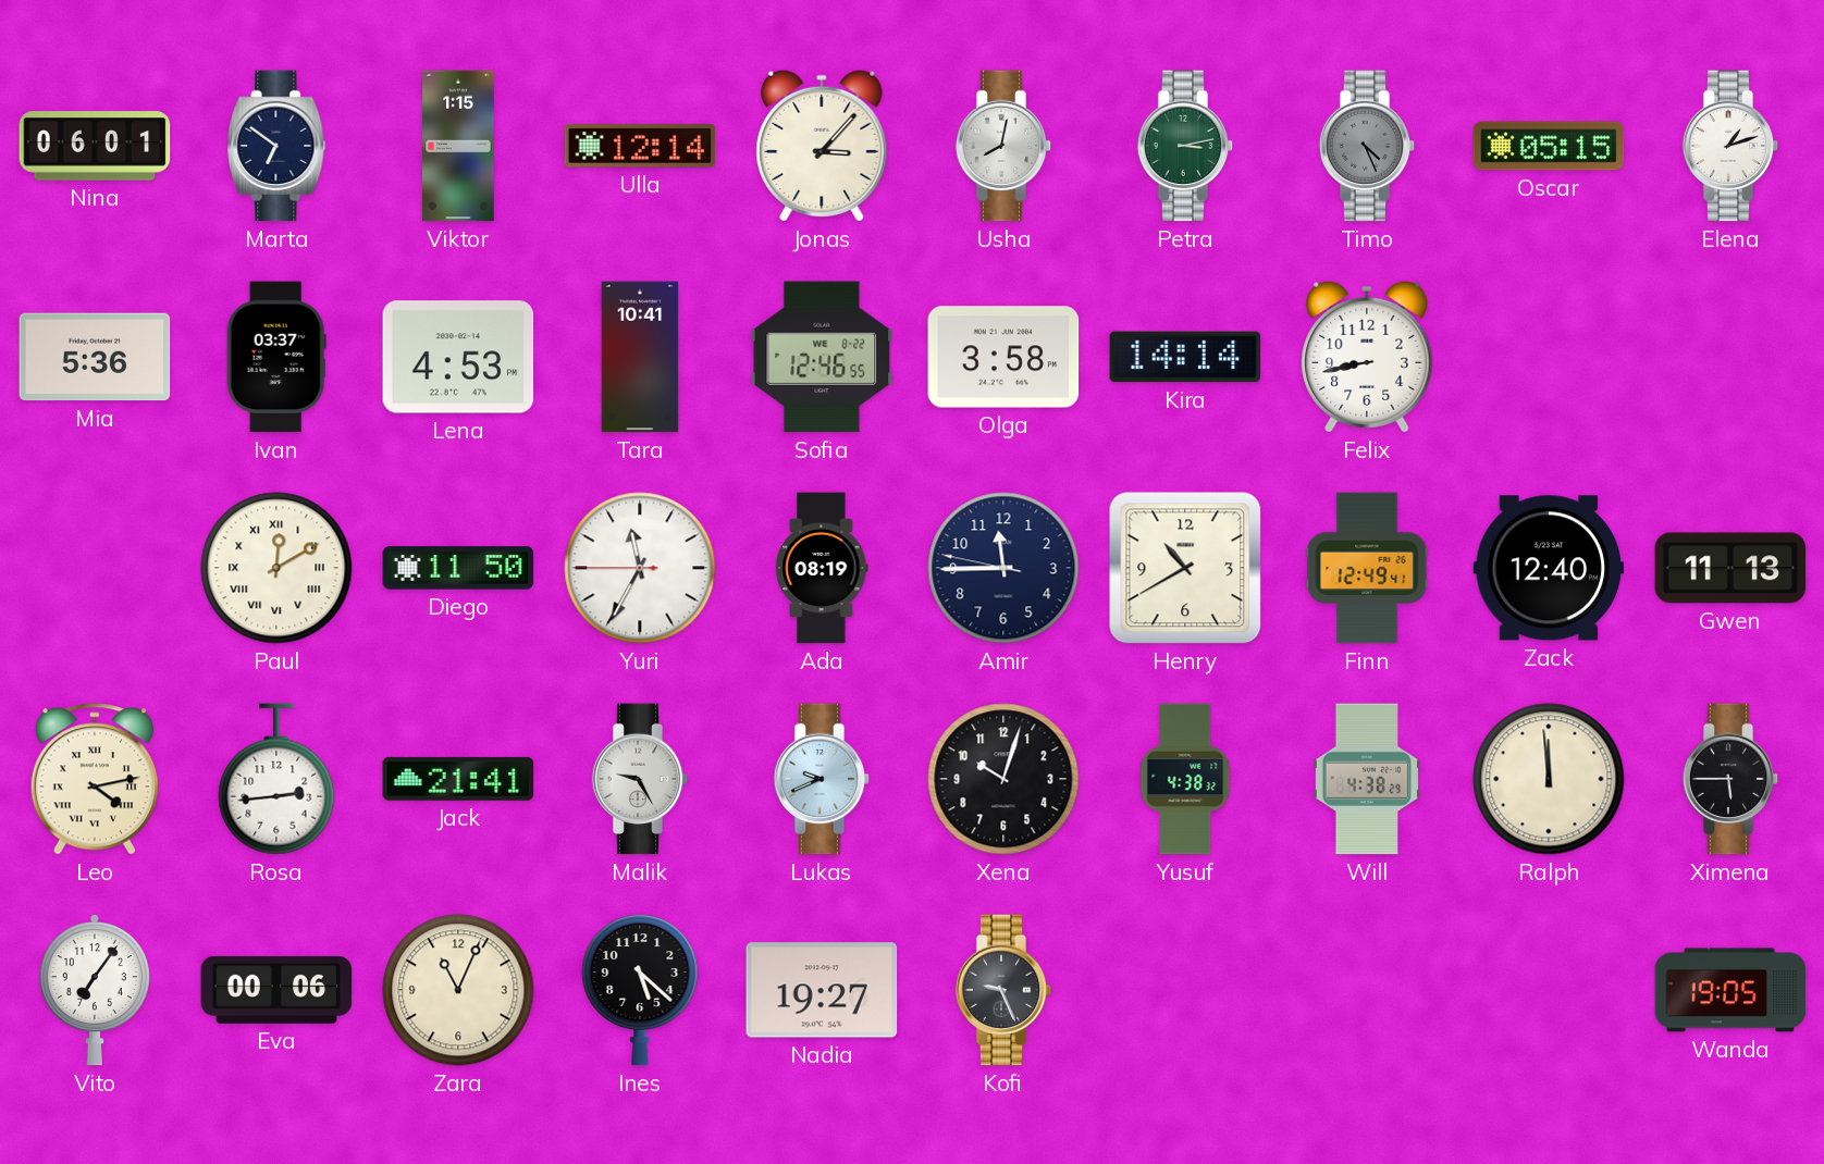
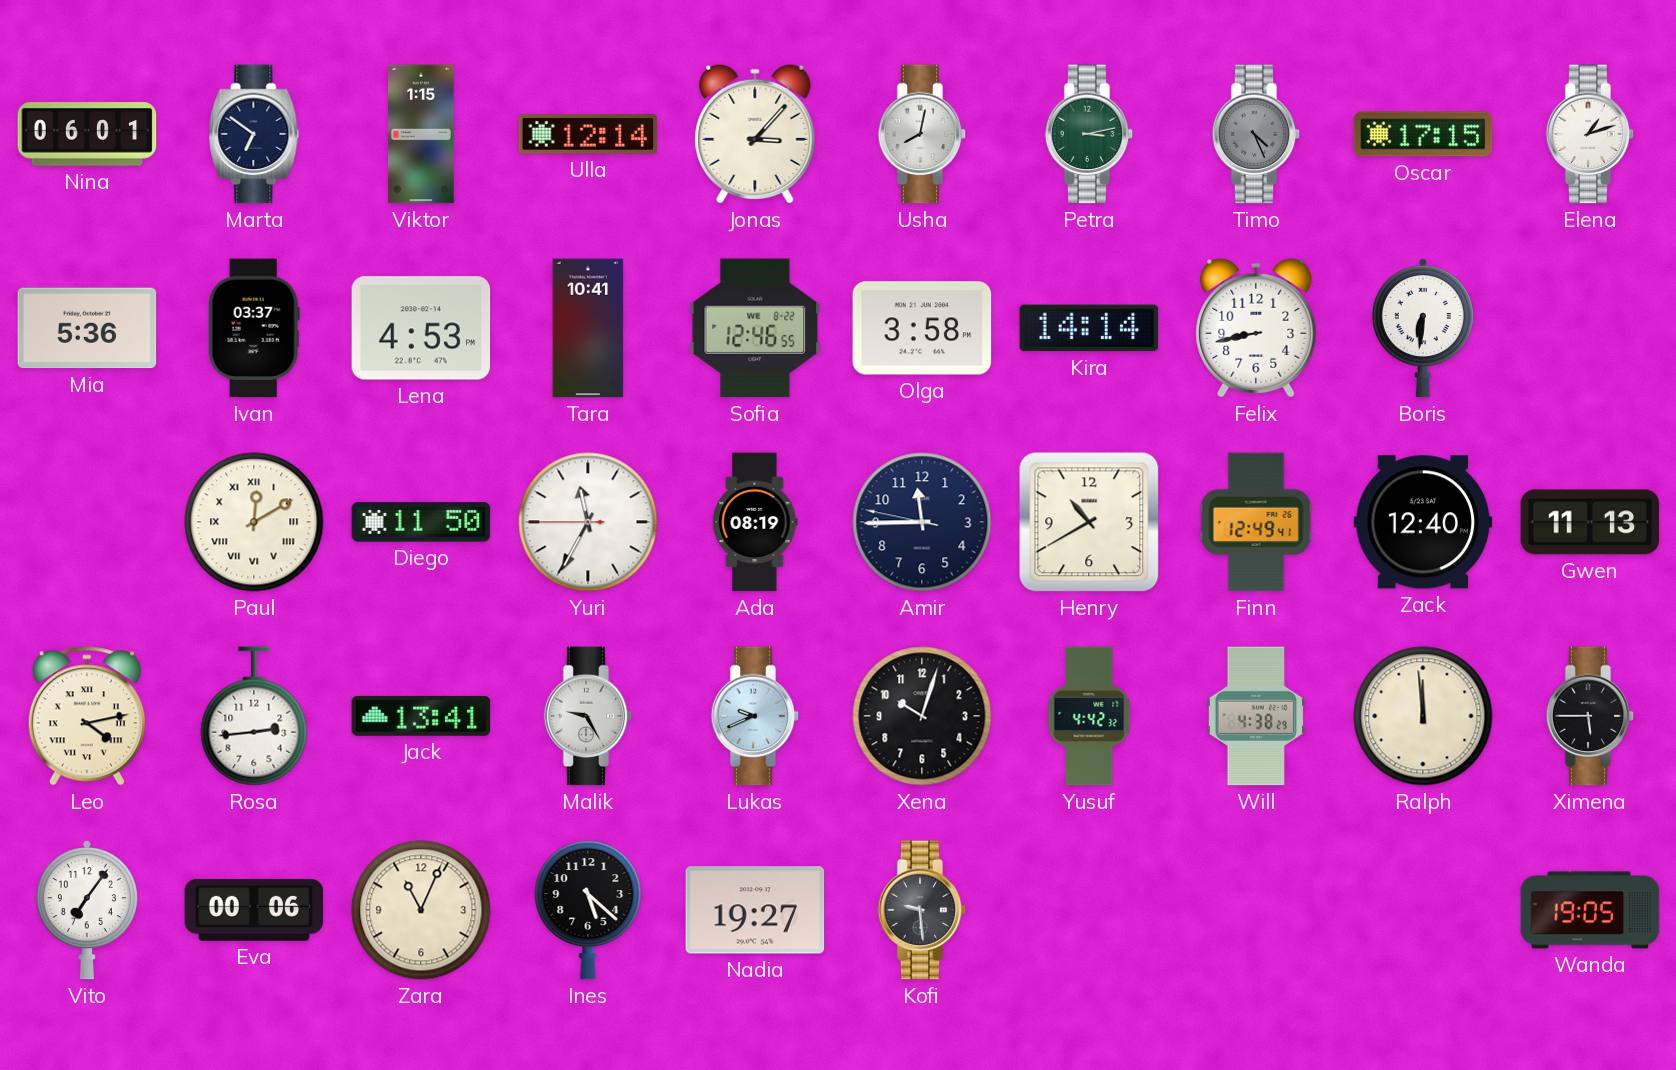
Oscar: 05:15 -> 17:15 (1423, 134)
Boris: none -> 6:31 (1423, 328)
Jack: 21:41 -> 13:41 (421, 716)
Yusuf: 4:38 -> 4:42 (1089, 716)
Kofi: 9:26 -> 9:29 (922, 910)
